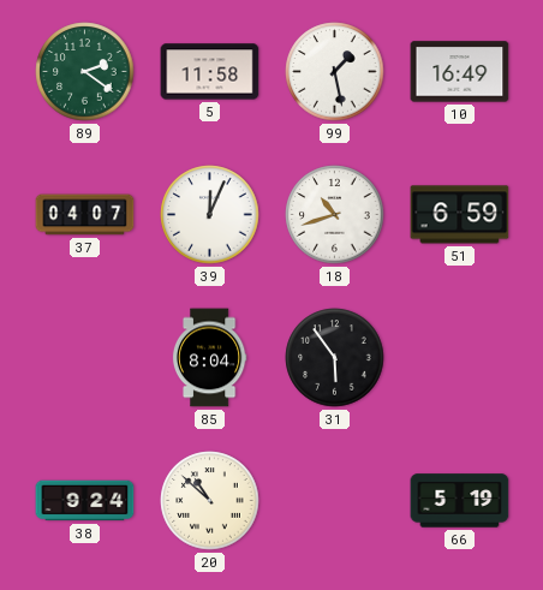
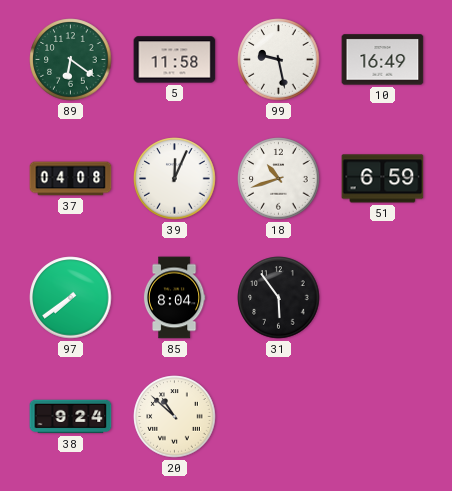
89: 2:21 -> 6:21 (71, 60)
99: 1:28 -> 9:28 (279, 60)
37: 04:07 -> 04:08 (71, 179)
97: none -> 7:39 (71, 298)
66: 5:19 -> none (460, 501)
